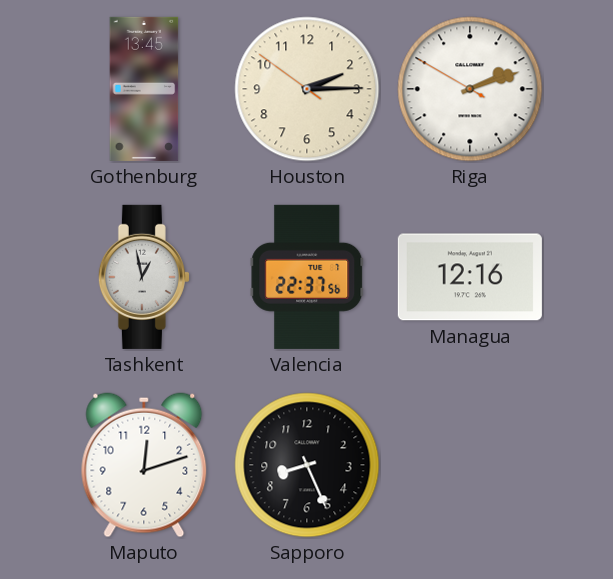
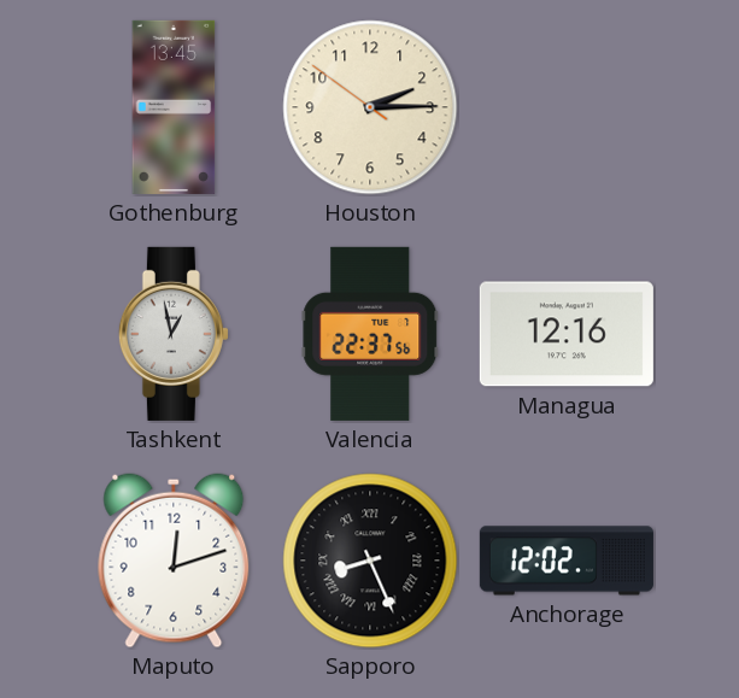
Riga: 2:11 -> none (470, 89)
Sapporo numerals: Arabic -> Roman (370, 561)
Anchorage: none -> 12:02 (567, 561)
